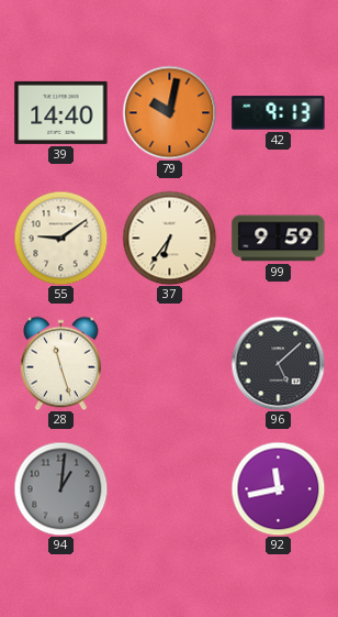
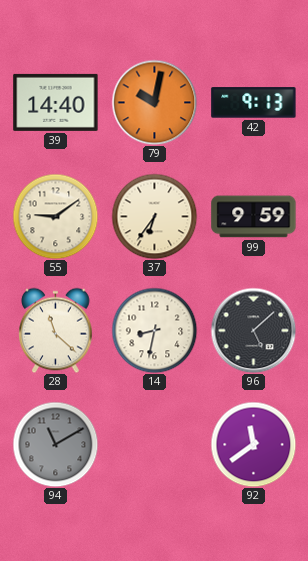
28: 11:27 -> 11:22 (56, 330)
14: none -> 8:32 (154, 330)
94: 1:01 -> 11:10 (55, 444)
92: 11:43 -> 11:39 (253, 444)
